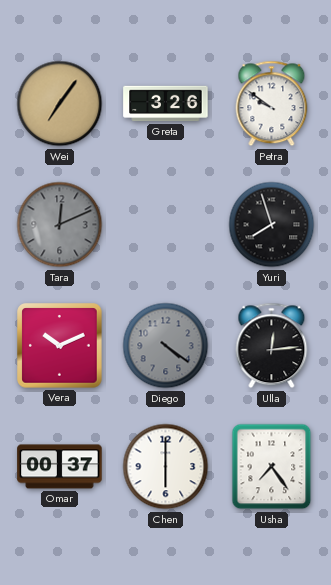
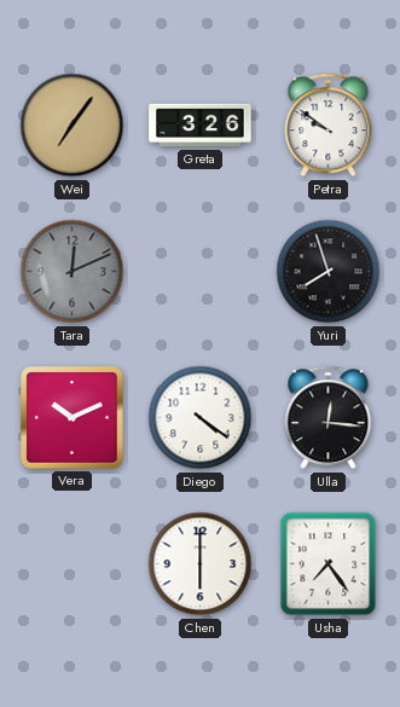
Diego dial: grey -> white (201, 418)
Ulla: 12:14 -> 12:16 (329, 418)
Omar: 00:37 -> none (60, 467)
